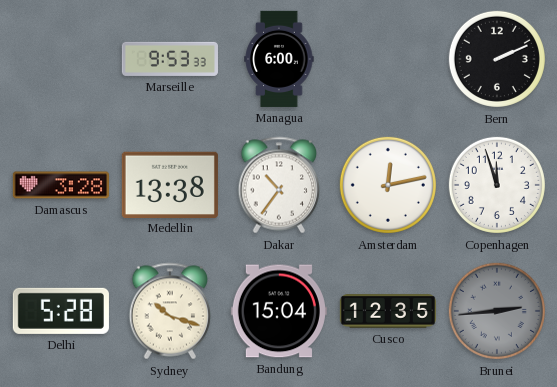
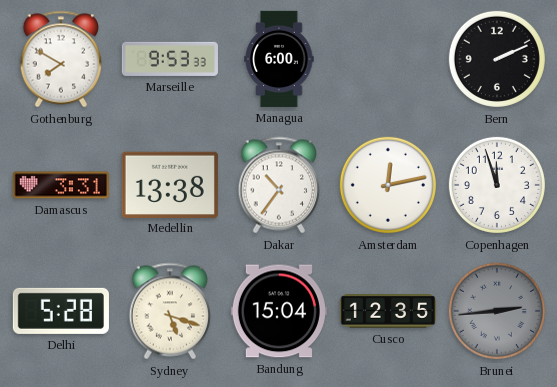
Gothenburg: none -> 7:50 (61, 59)
Damascus: 3:28 -> 3:31 (61, 185)
Sydney: 10:18 -> 5:18 (170, 311)
